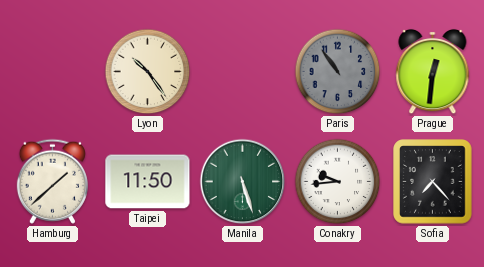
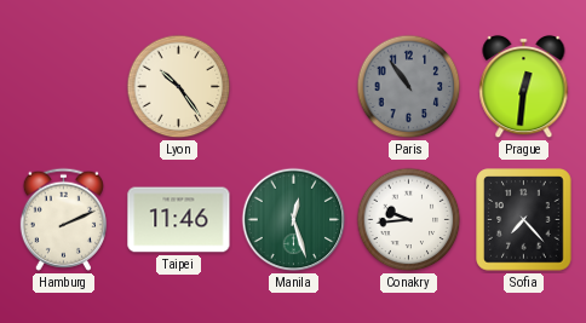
Hamburg: 1:38 -> 2:11 (63, 219)
Taipei: 11:50 -> 11:46 (179, 220)
Manila: 5:27 -> 12:27 (294, 220)
